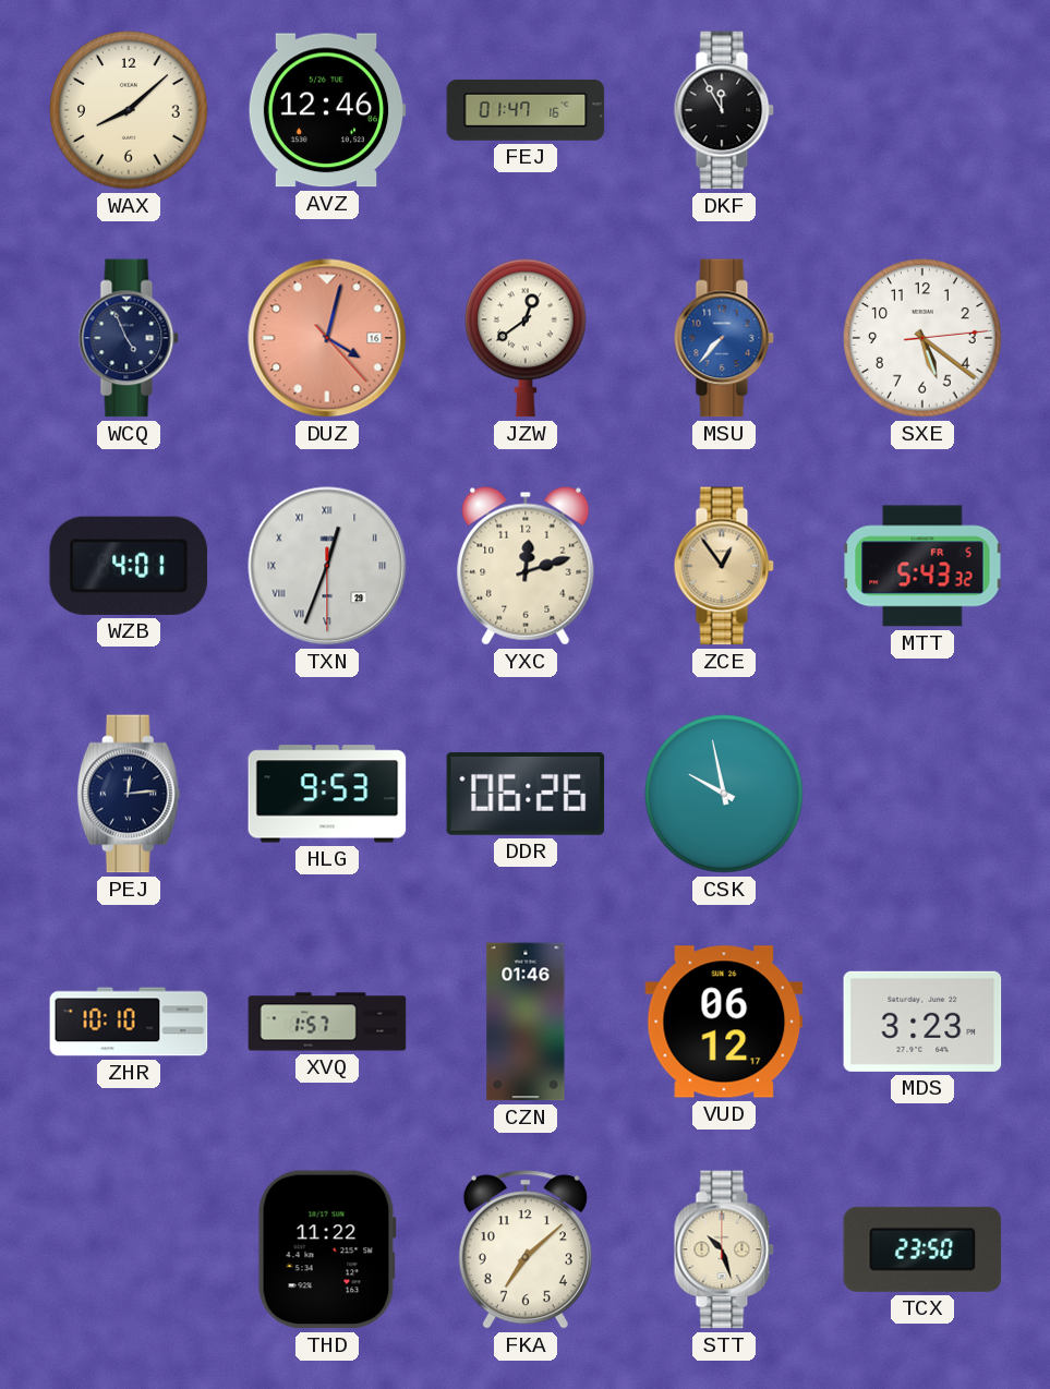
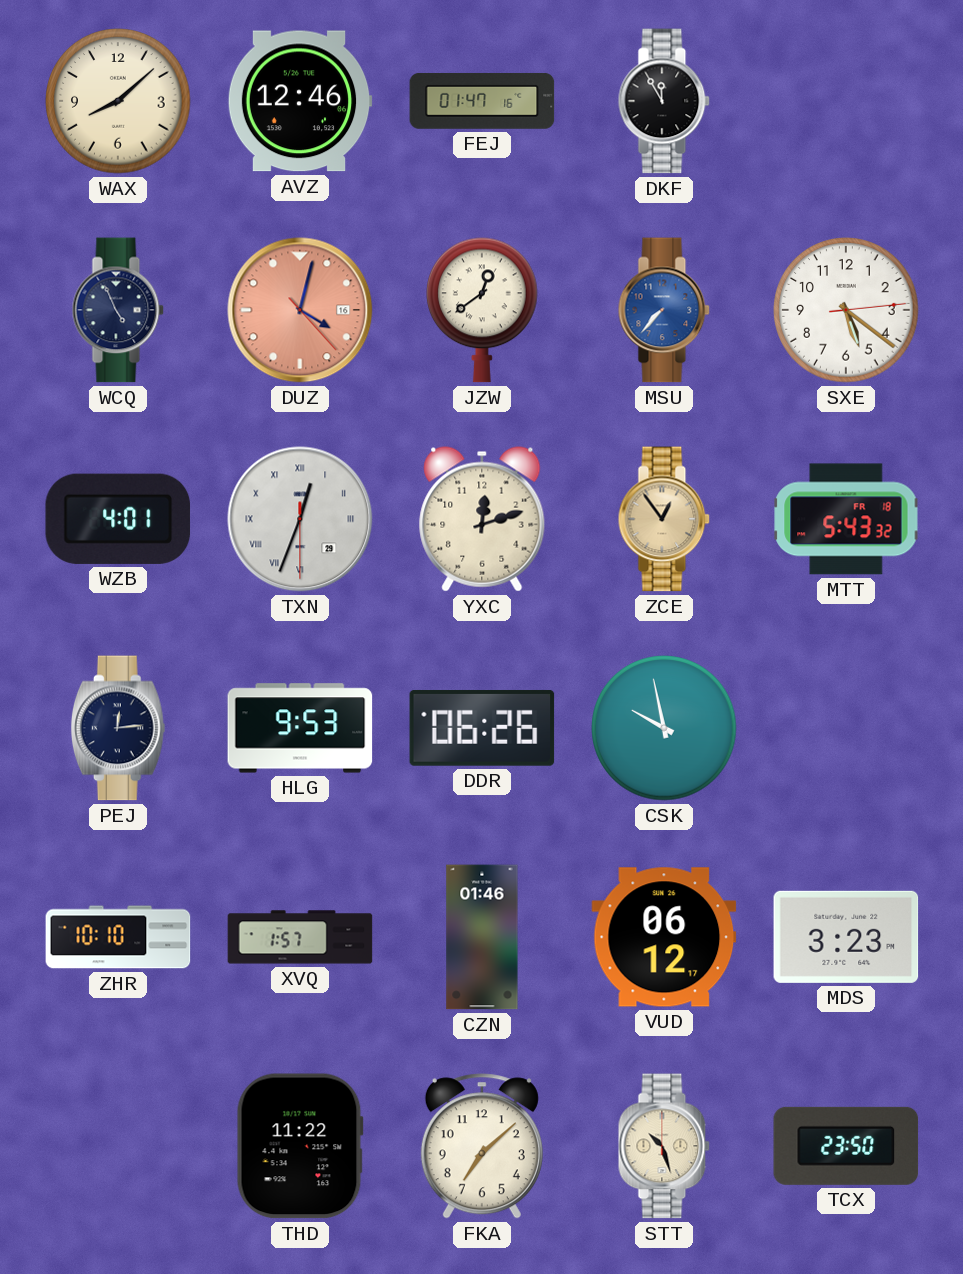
MTT date: FR 5 -> FR 18 (846, 519)
